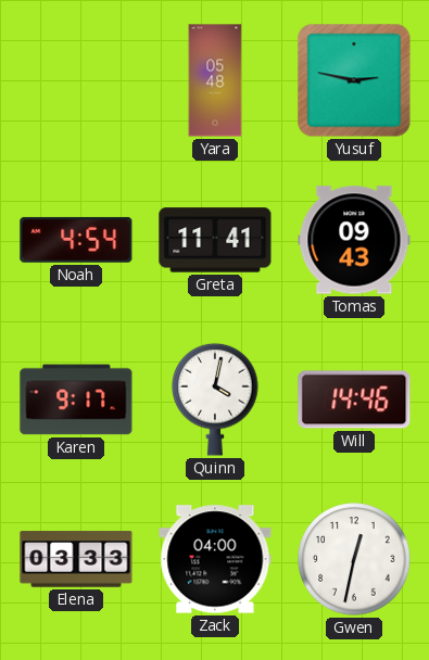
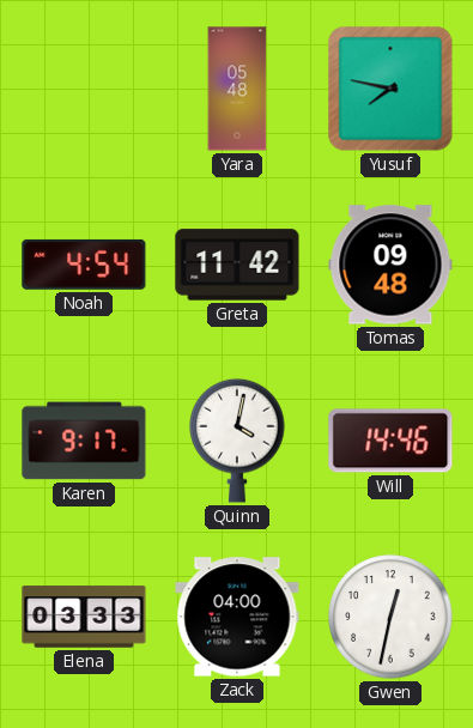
Yusuf: 2:47 -> 7:47 (390, 89)
Greta: 11:41 -> 11:42 (237, 265)
Tomas: 09:43 -> 09:48 (390, 265)
